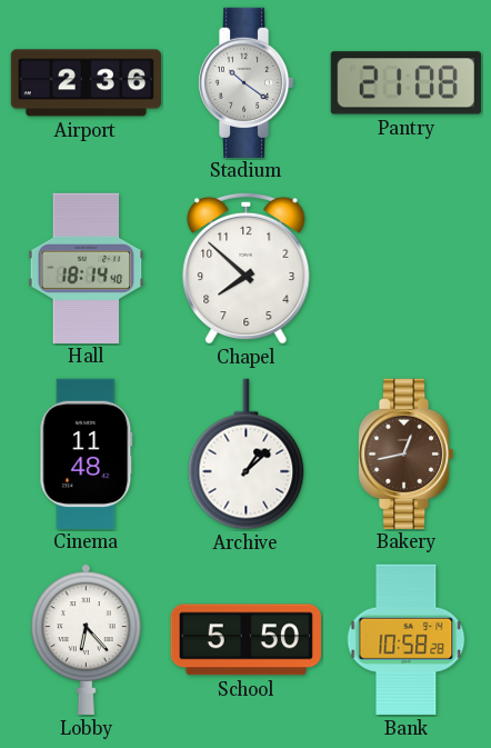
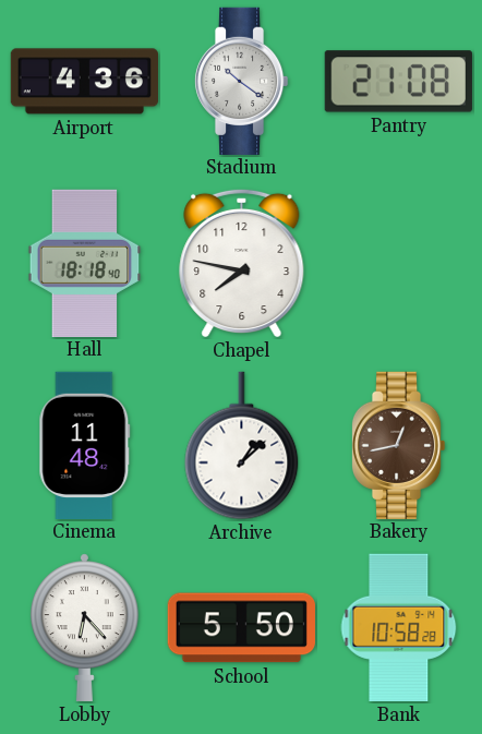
Airport: 2:36 -> 4:36 (84, 82)
Hall: 18:14 -> 18:18 (85, 263)
Chapel: 7:52 -> 7:47 (242, 263)
